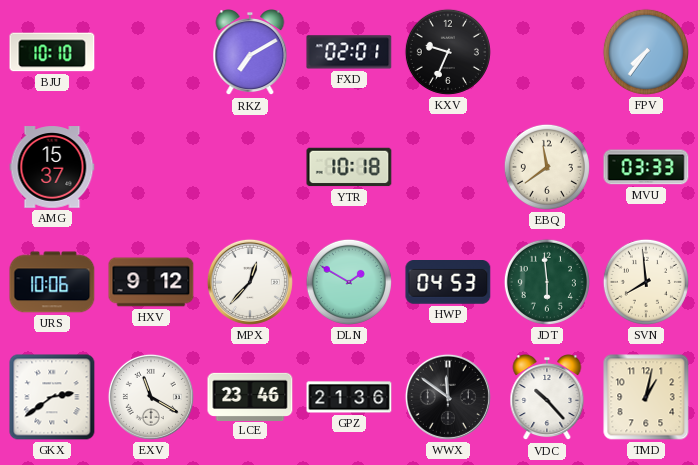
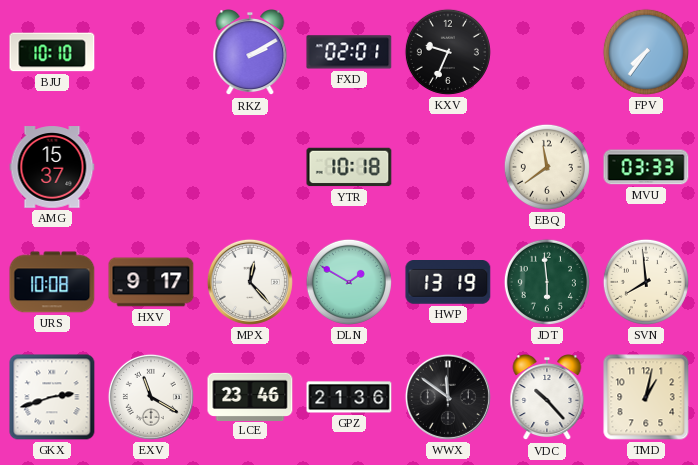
RKZ: 7:10 -> 2:10 (250, 53)
URS: 10:06 -> 10:08 (52, 282)
HXV: 9:12 -> 9:17 (151, 282)
MPX: 12:37 -> 12:23 (250, 282)
HWP: 04:53 -> 13:19 (448, 283)
GKX: 2:39 -> 2:42 (52, 397)
